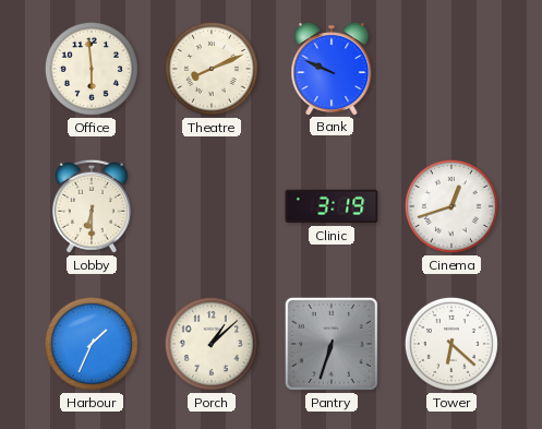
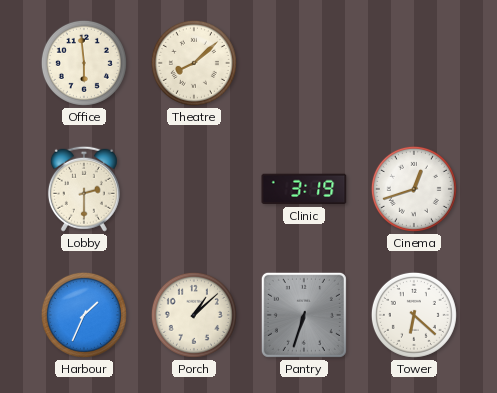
Theatre: 8:11 -> 8:08 (194, 63)
Bank: 9:49 -> none (332, 69)
Lobby: 6:30 -> 2:30 (84, 189)
